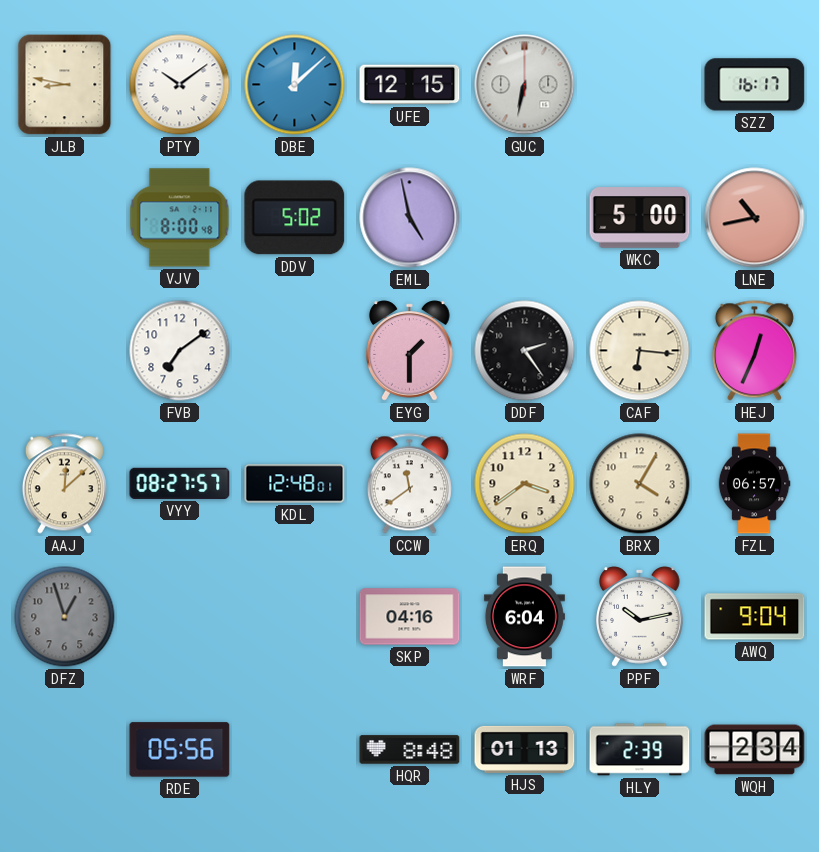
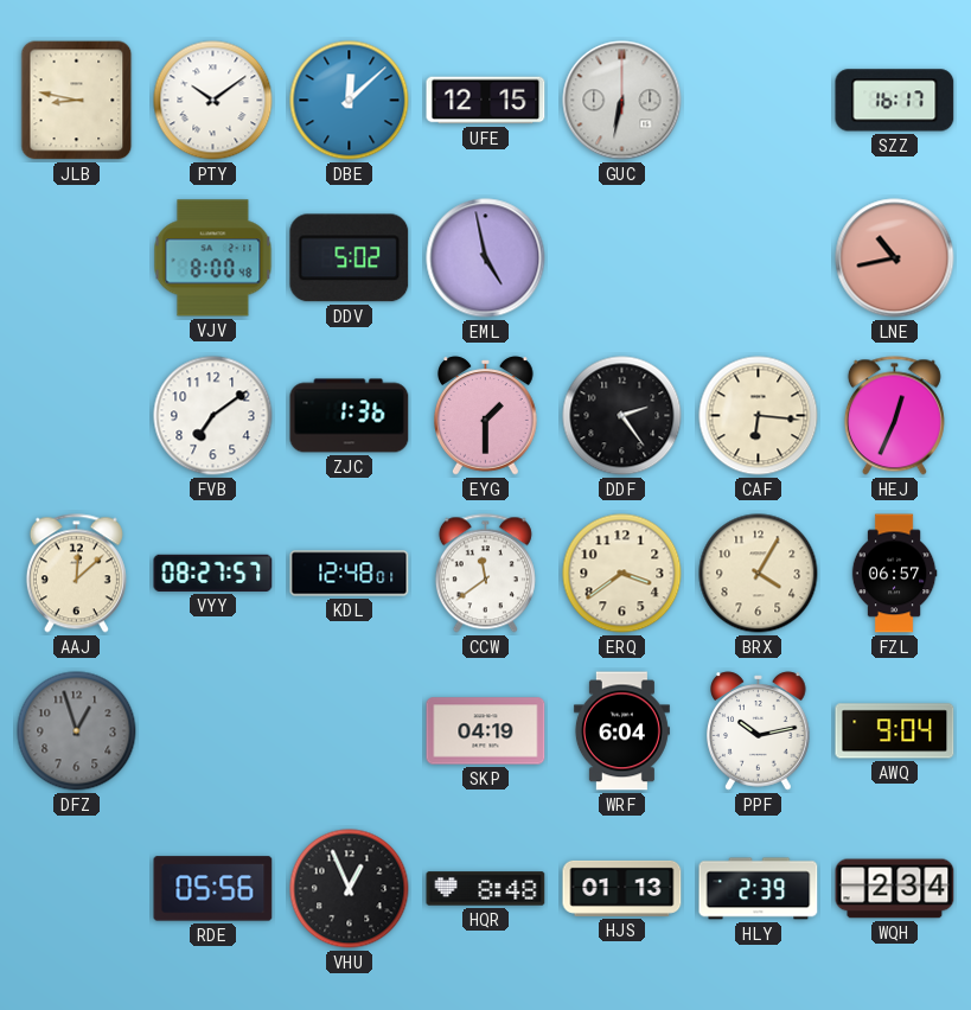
WKC: 5:00 -> none (640, 218)
ZJC: none -> 1:36 (350, 416)
SKP: 04:16 -> 04:19 (486, 731)
VHU: none -> 12:56 (350, 889)
